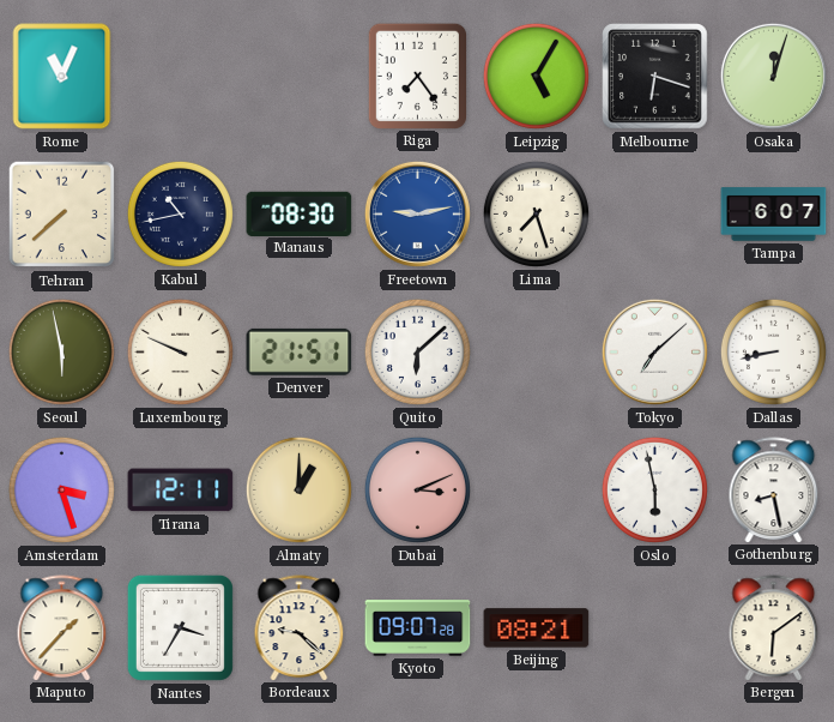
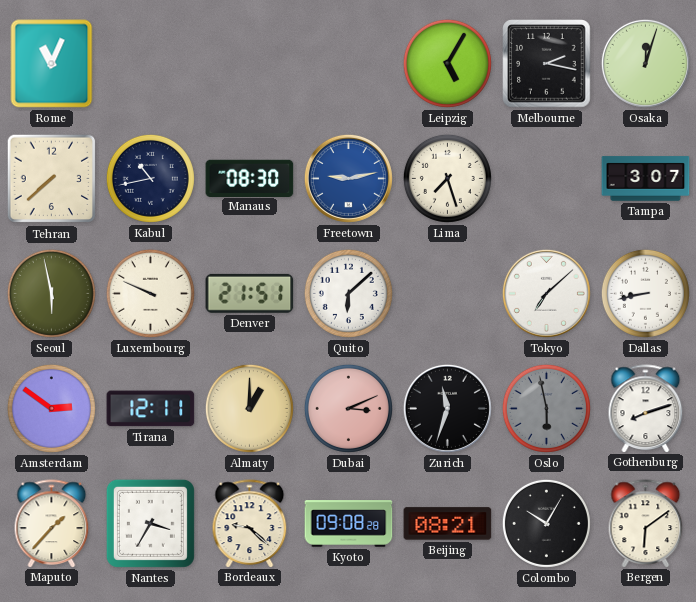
Riga: 7:24 -> none (417, 76)
Melbourne: 6:18 -> 2:17 (547, 64)
Tampa: 6:07 -> 3:07 (646, 179)
Amsterdam: 3:27 -> 2:51 (51, 408)
Zurich: none -> 11:33 (447, 408)
Oslo dial: white -> grey (546, 408)
Gothenburg: 8:28 -> 8:12 (646, 408)
Kyoto: 09:07 -> 09:08 (349, 524)
Colombo: none -> 10:05 (546, 523)
